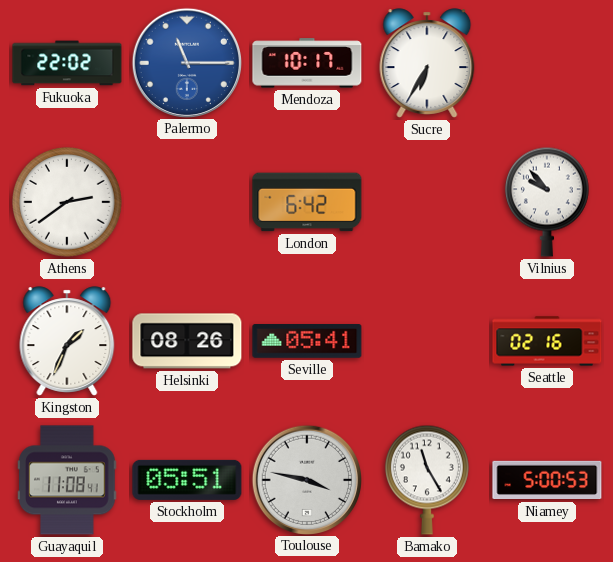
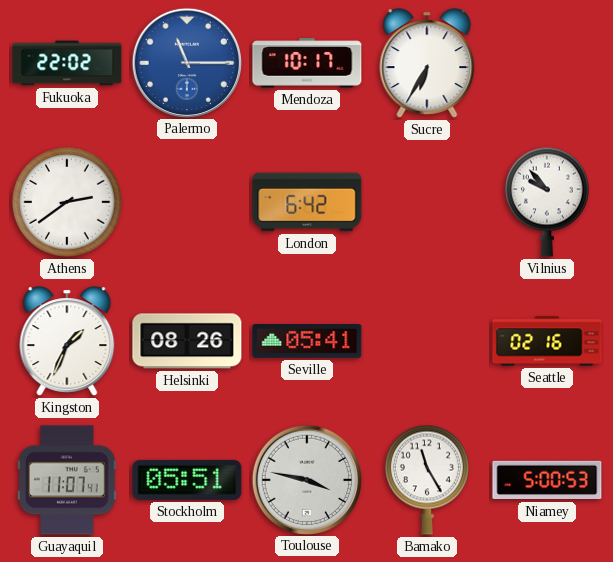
Guayaquil: 11:08 -> 11:07 (67, 480)
